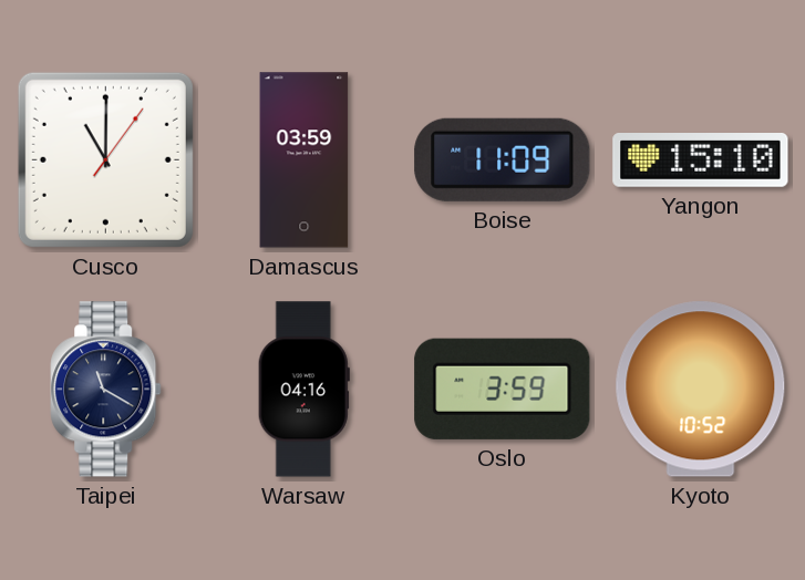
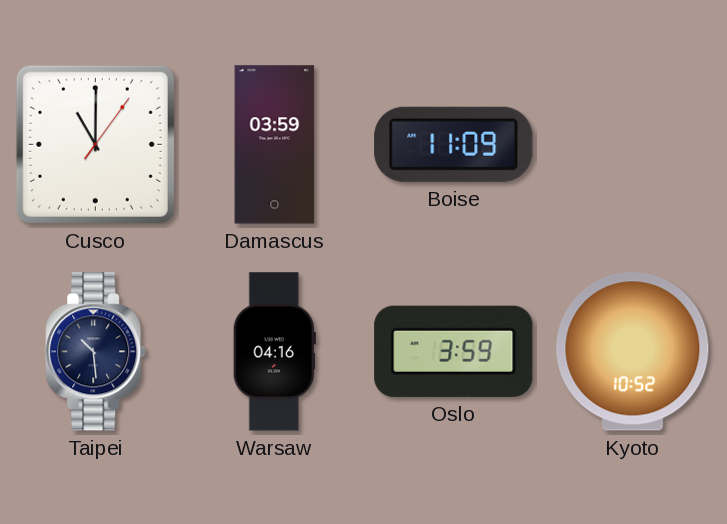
Yangon: 15:10 -> none (701, 160)
Taipei: 11:20 -> 10:29 (96, 352)
